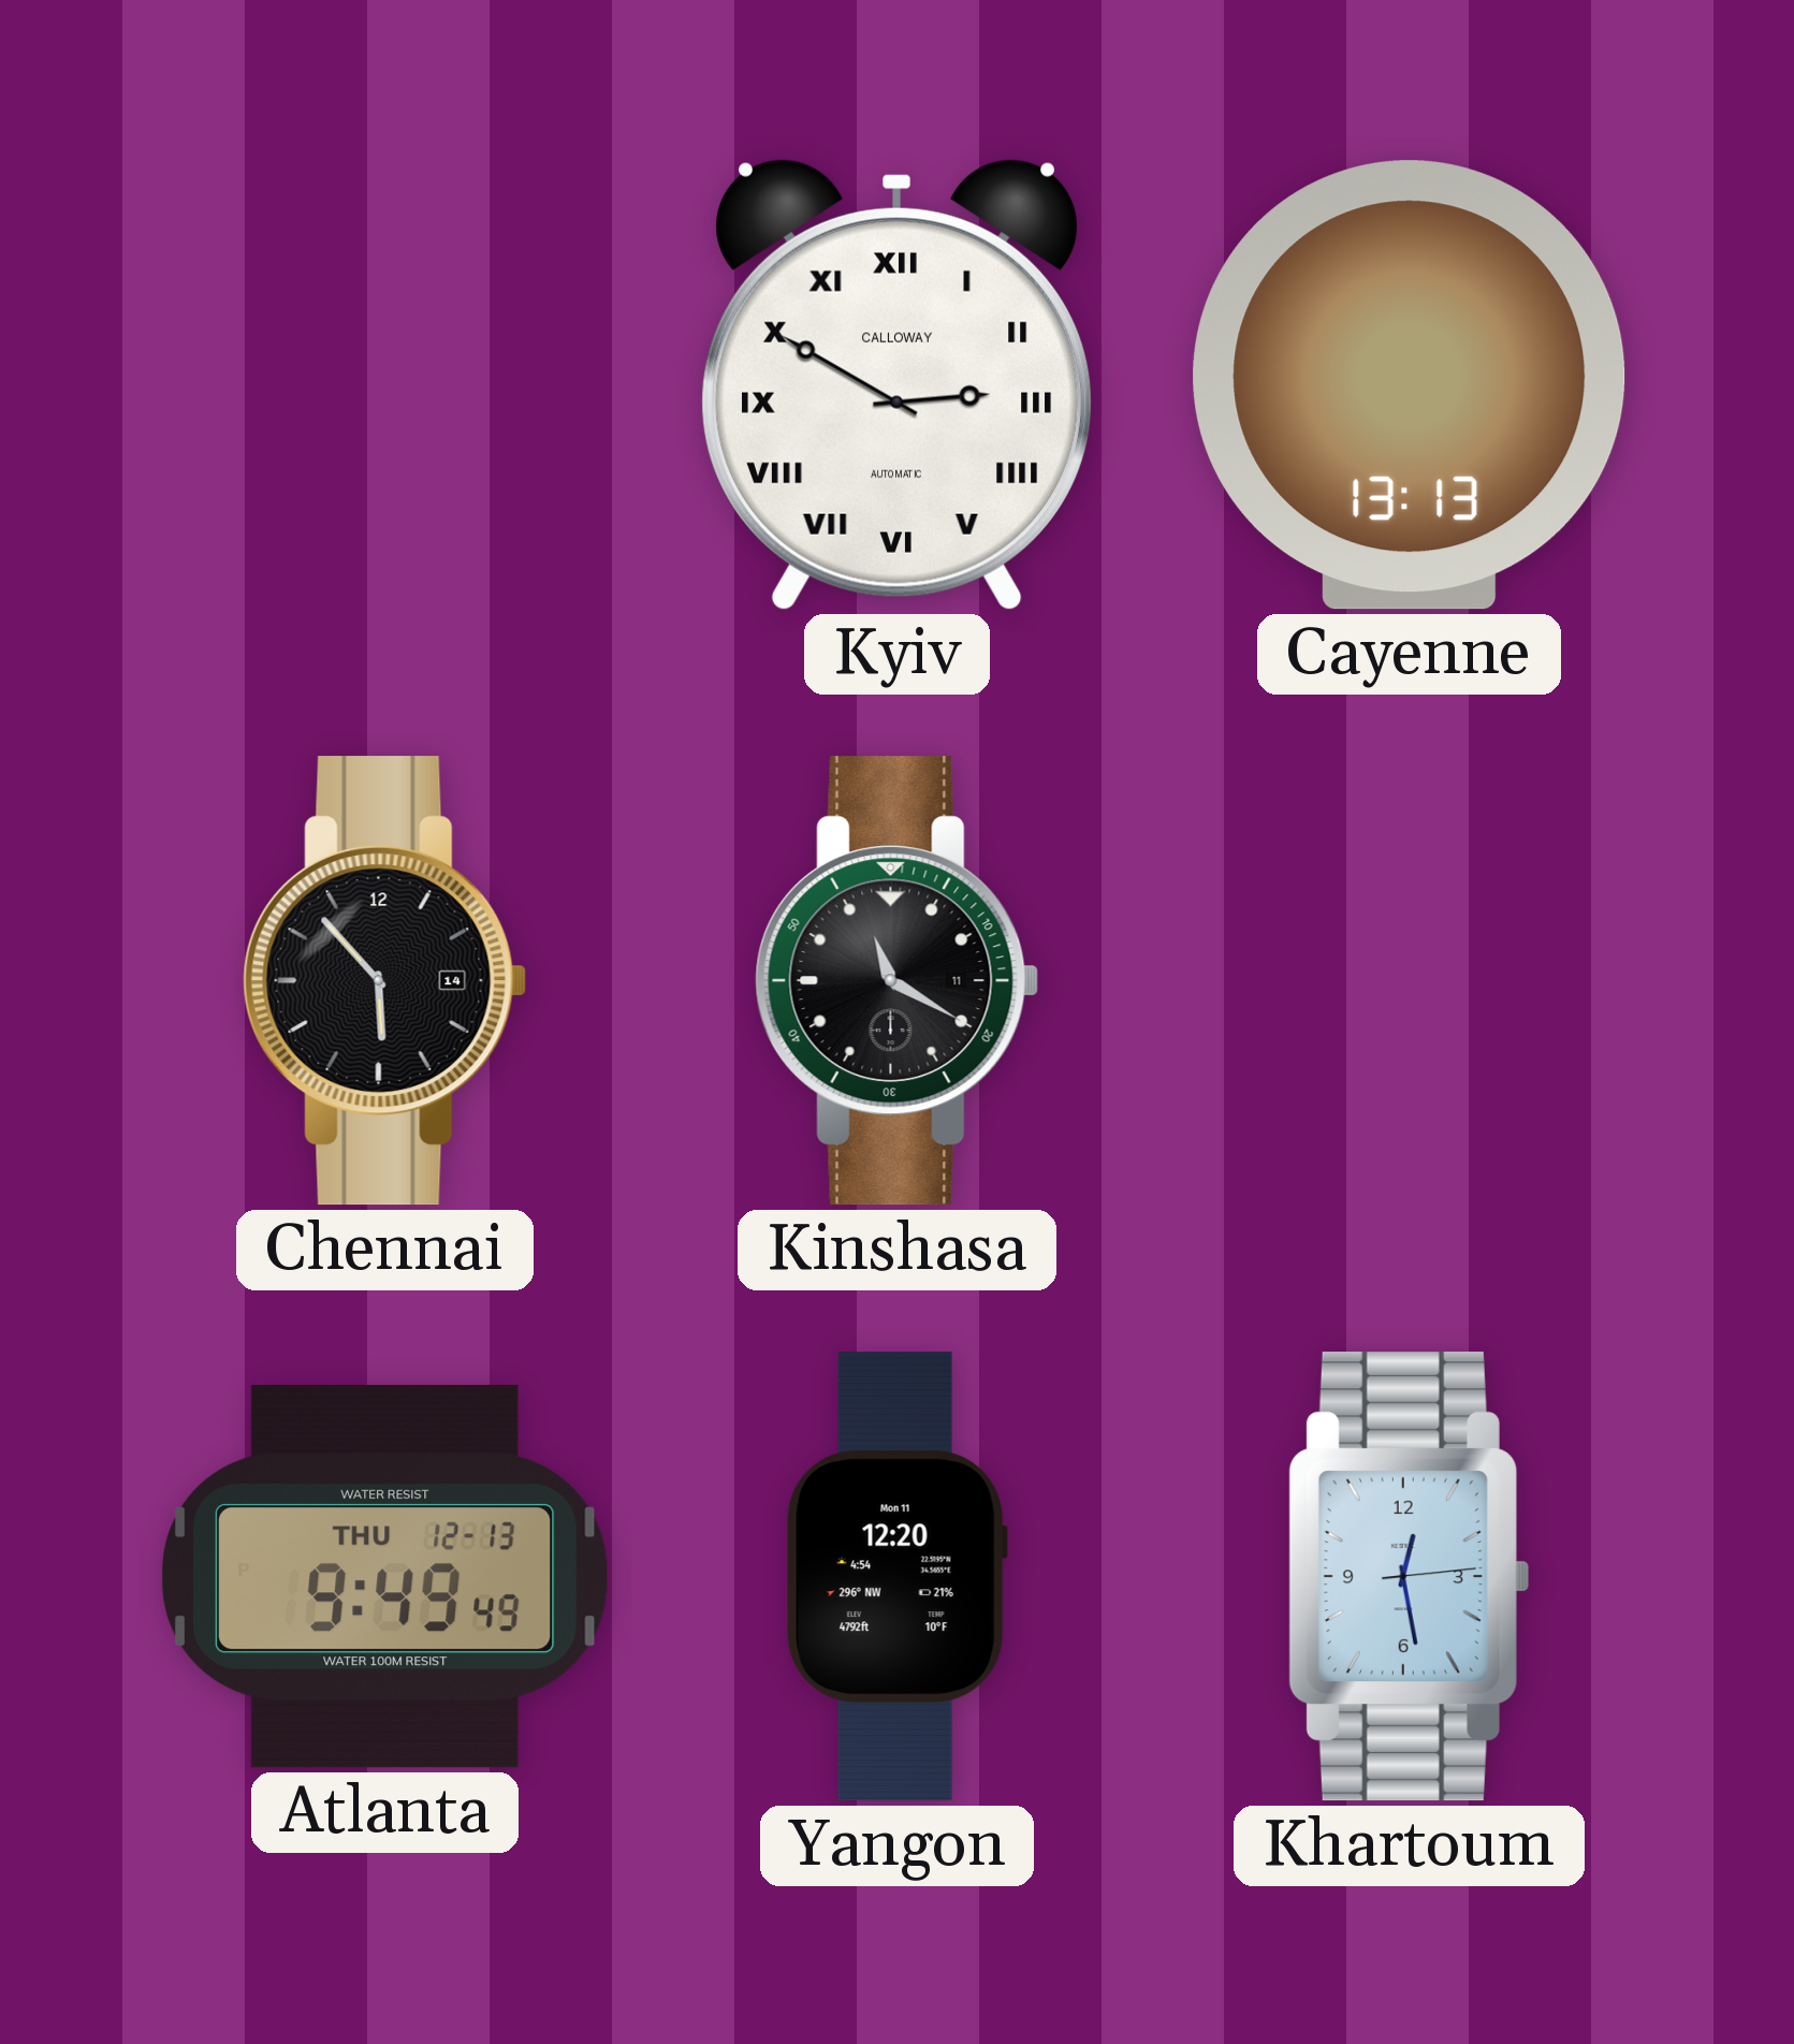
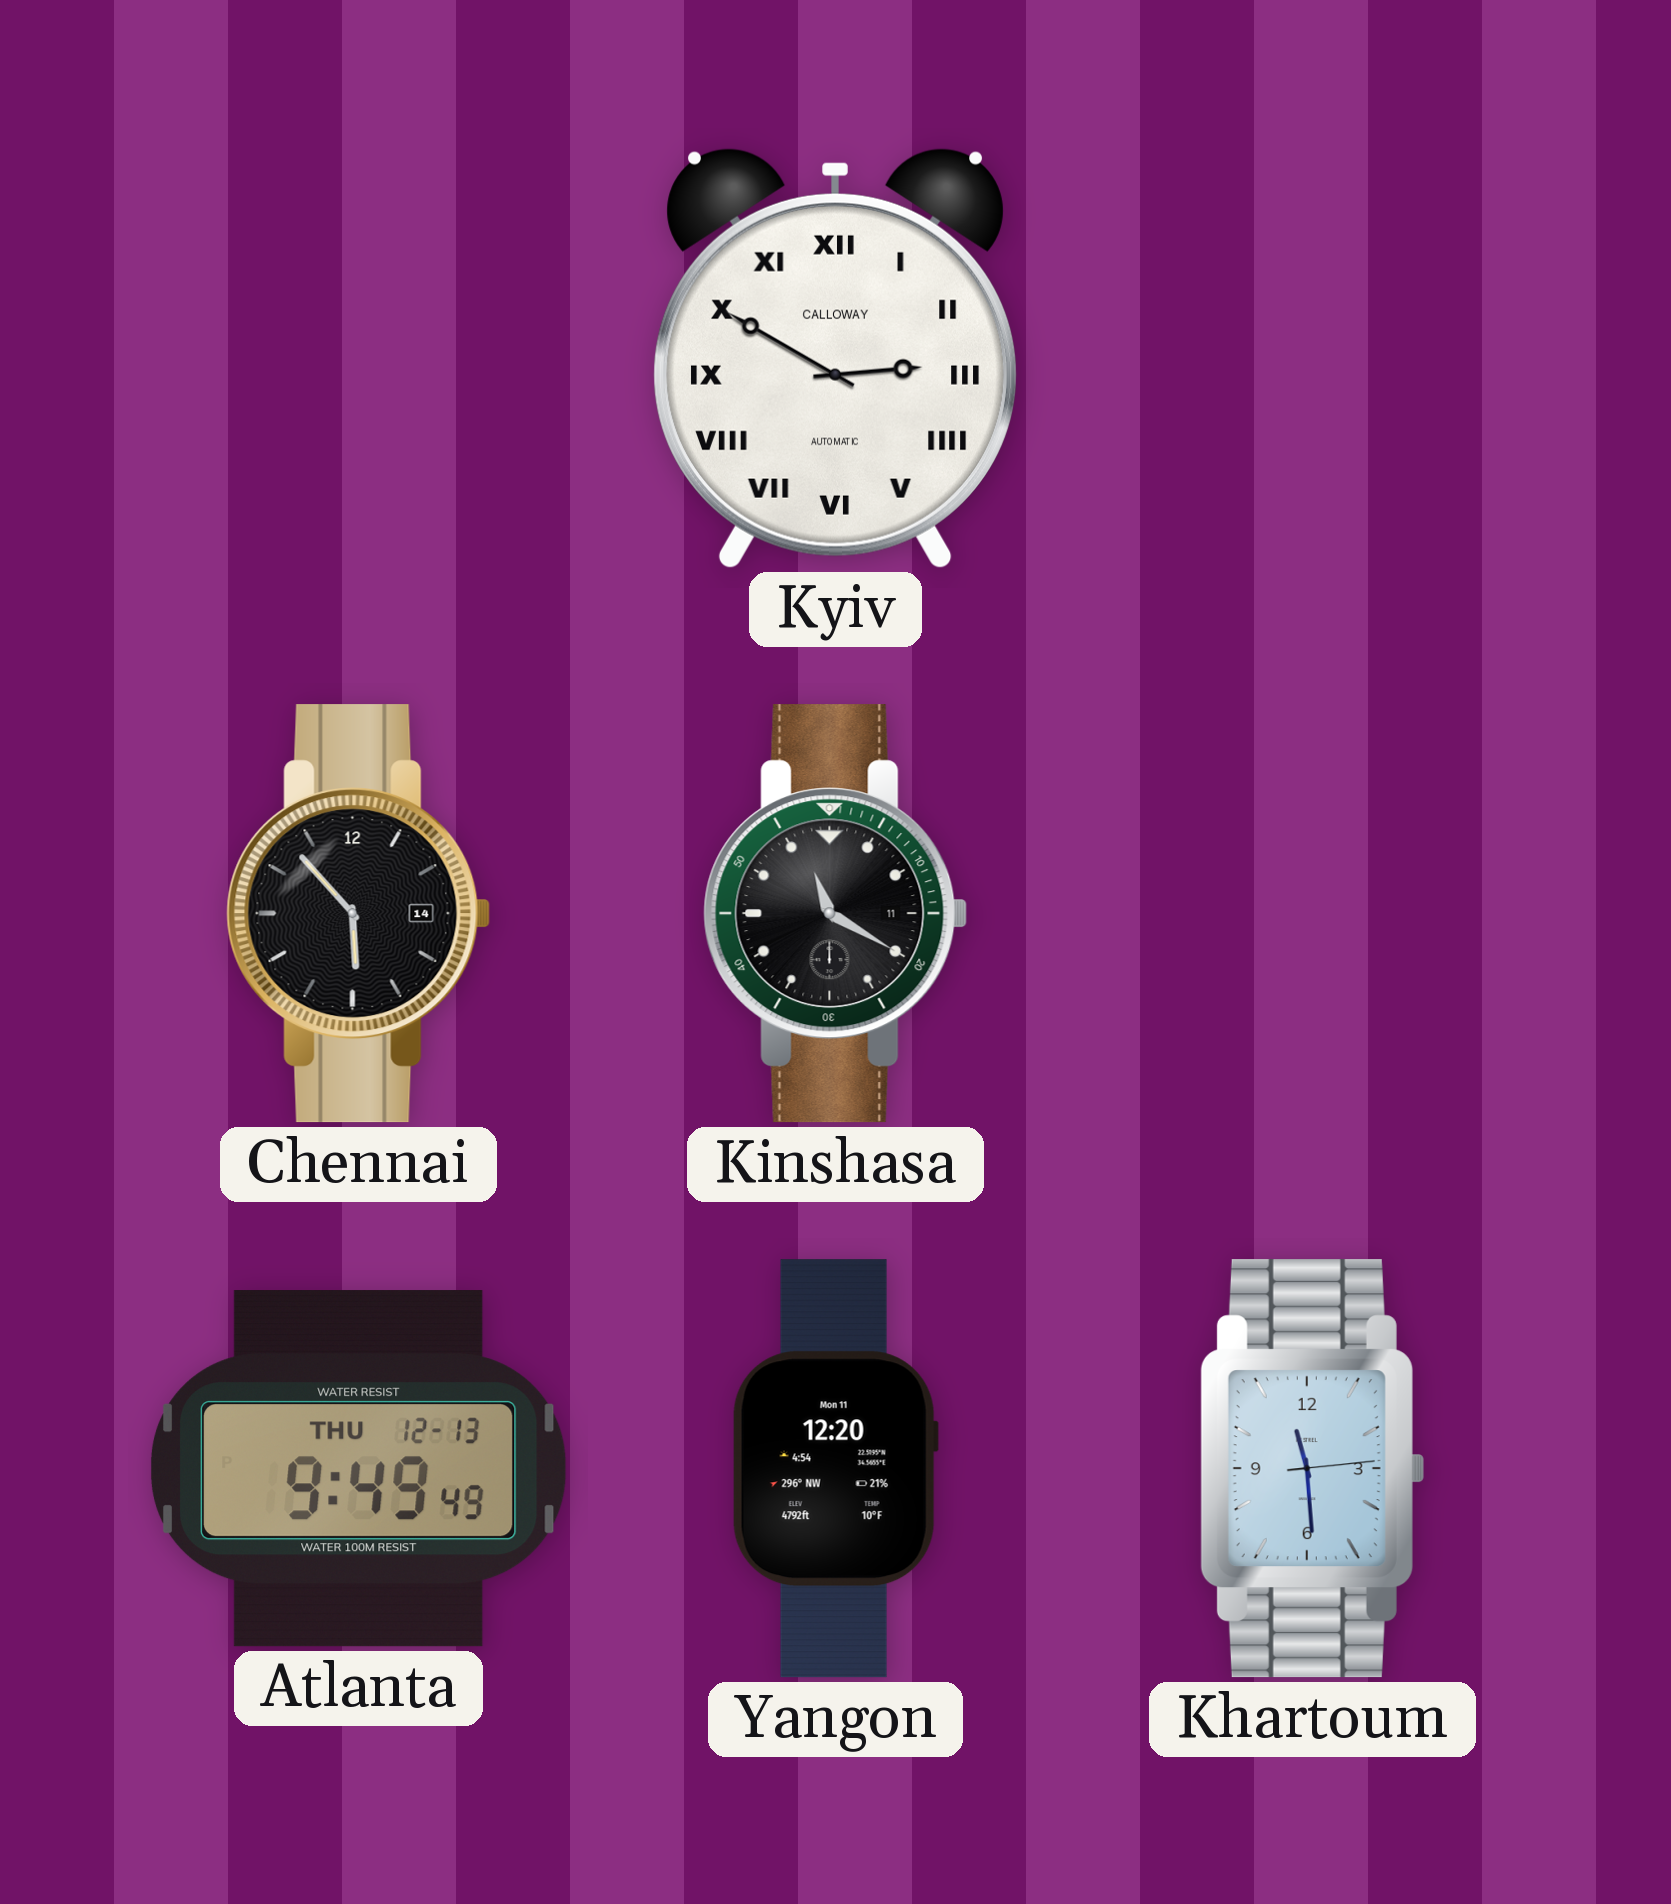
Cayenne: 13:13 -> none (1410, 385)
Khartoum: 12:28 -> 11:29 (1312, 1469)
